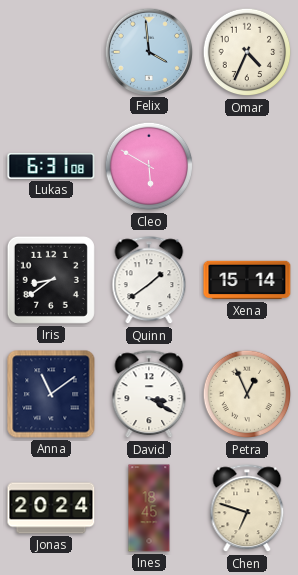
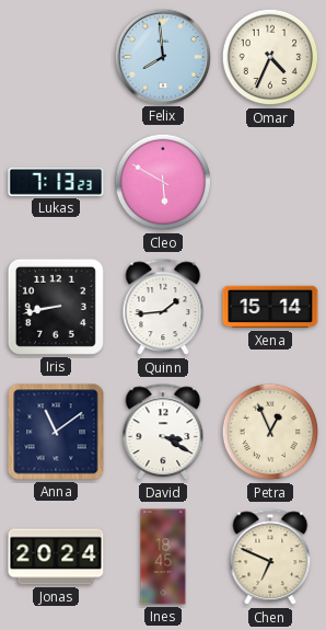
Felix: 3:59 -> 7:59 (162, 56)
Lukas: 6:31 -> 7:13 (56, 182)
Iris: 8:39 -> 8:43 (56, 307)
Quinn: 1:39 -> 1:44 (163, 308)
Chen: 6:48 -> 6:49 (270, 558)
